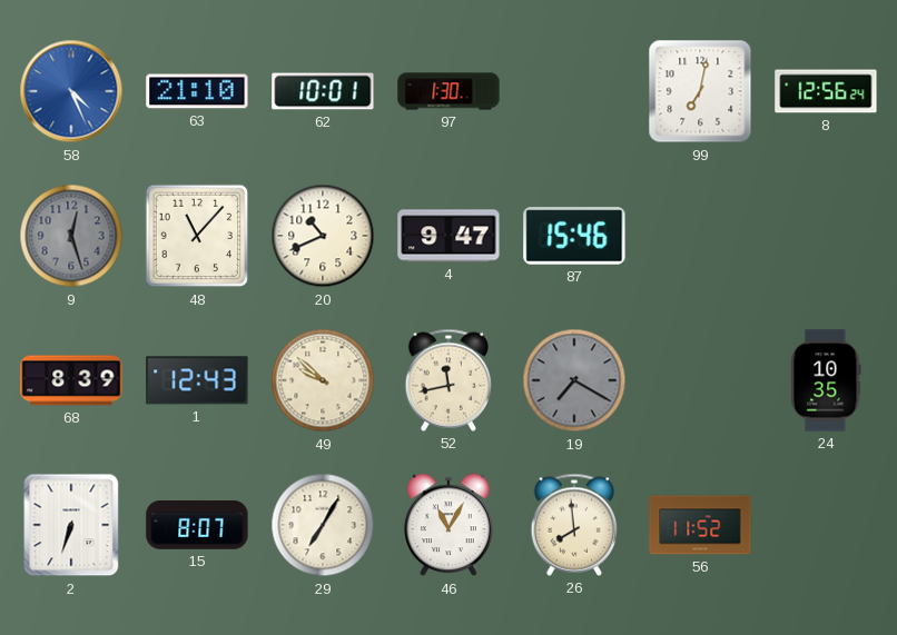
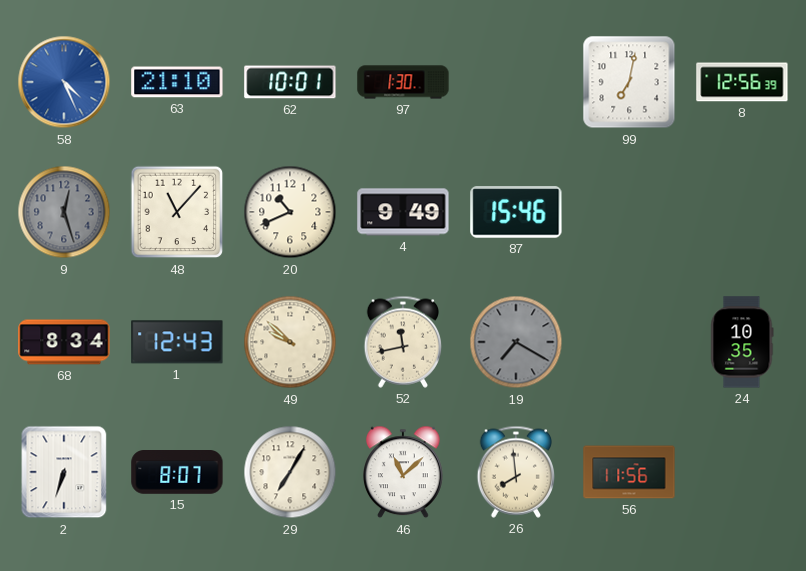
8: 12:56:24 -> 12:56:39 (742, 82)
4: 9:47 -> 9:49 (403, 212)
68: 8:39 -> 8:34 (64, 342)
46: 11:05 -> 11:08 (404, 472)
56: 11:52 -> 11:56 (629, 472)
